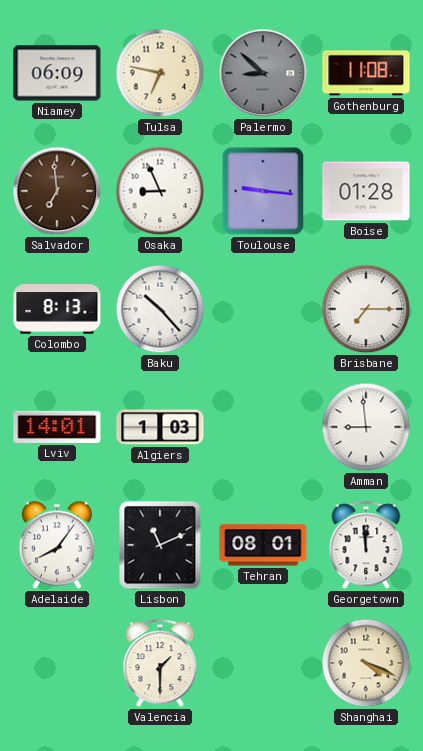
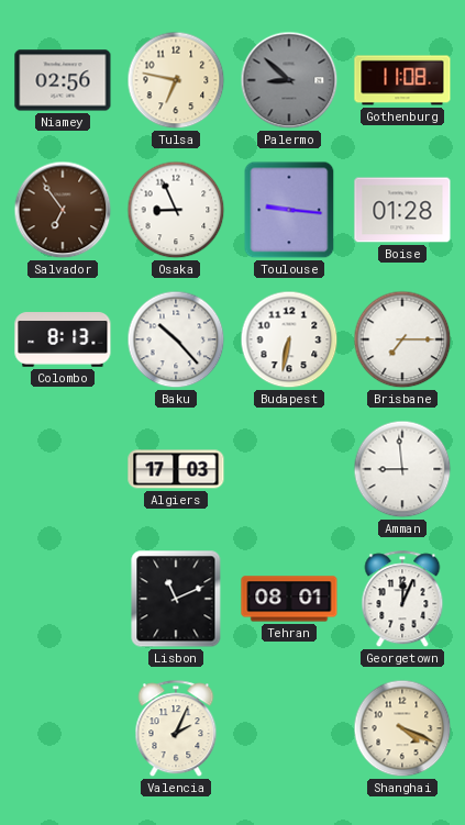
Niamey: 06:09 -> 02:56 (63, 80)
Salvador: 6:59 -> 6:54 (63, 210)
Budapest: none -> 6:32 (289, 339)
Lviv: 14:01 -> none (57, 427)
Algiers: 1:03 -> 17:03 (176, 469)
Adelaide: 8:06 -> none (57, 545)
Georgetown: 11:59 -> 12:04 (402, 600)
Valencia: 1:30 -> 2:04 (176, 729)
